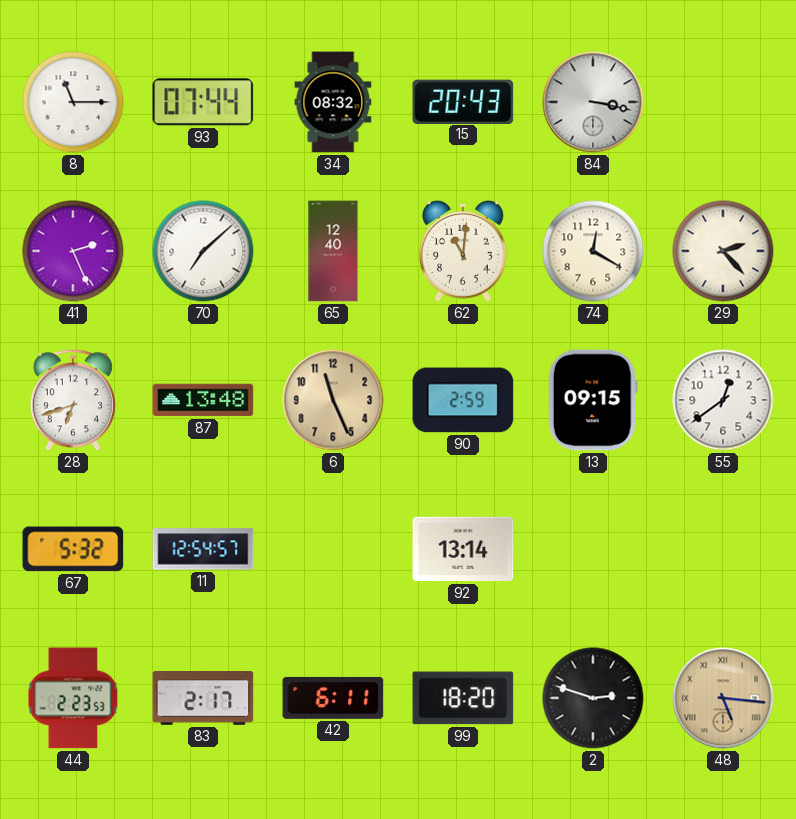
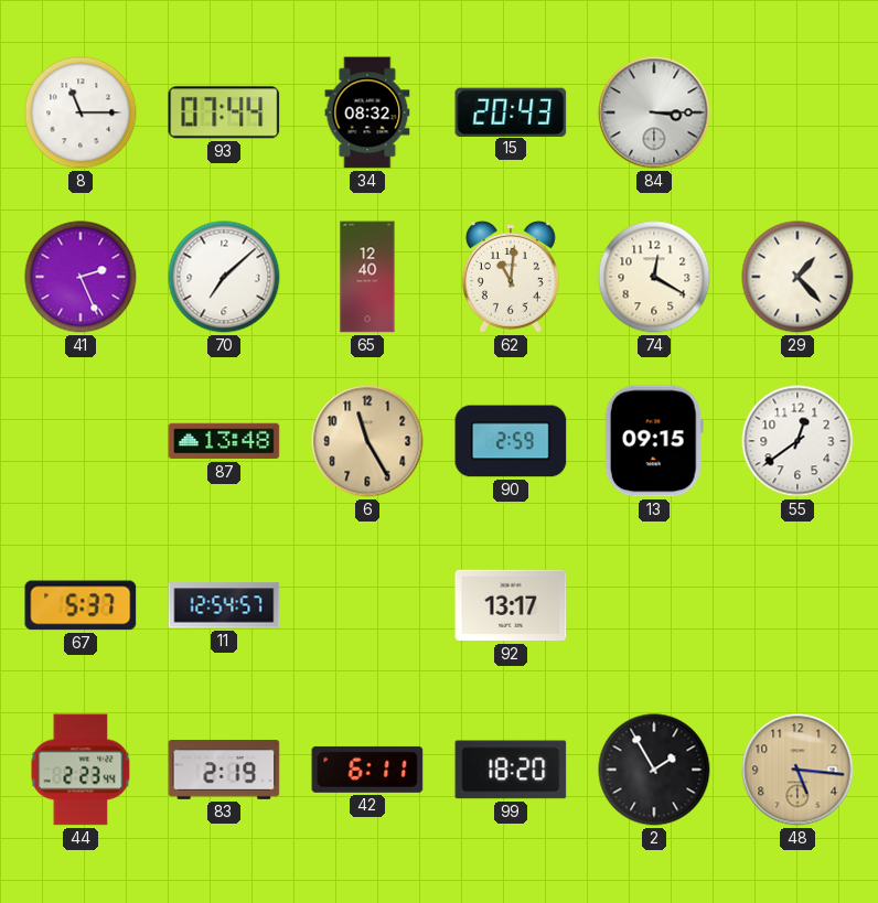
84: 3:17 -> 3:15 (654, 112)
29: 2:23 -> 1:23 (797, 277)
28: 6:42 -> none (73, 400)
6: 11:26 -> 11:25 (367, 441)
67: 5:32 -> 5:37 (81, 605)
92: 13:14 -> 13:17 (511, 605)
44: 2:23:53 -> 2:23:44 (81, 770)
83: 2:17 -> 2:19 (224, 771)
2: 2:48 -> 1:55 (654, 770)
48 numerals: Roman -> Arabic (797, 770)
